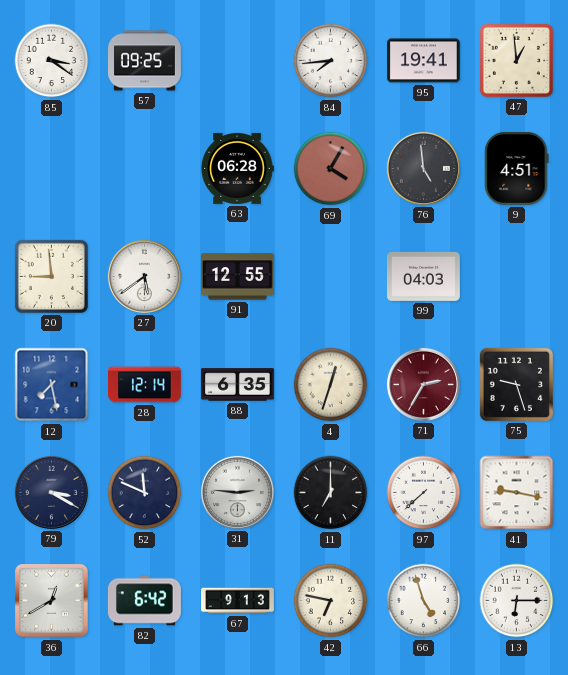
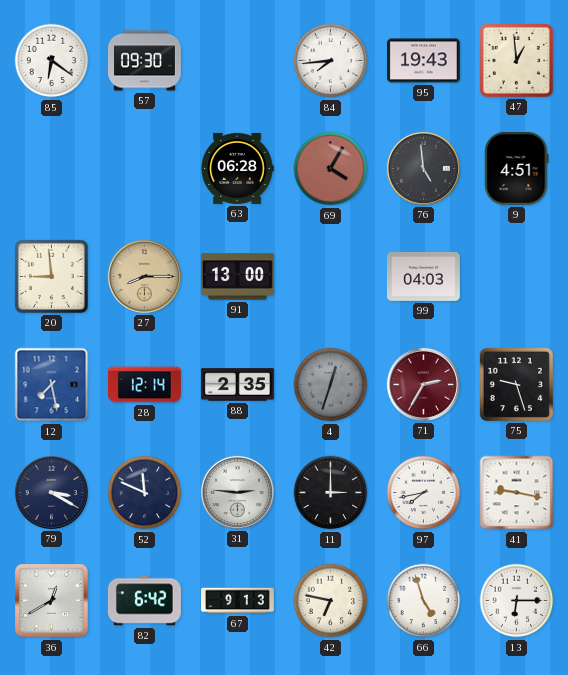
85: 3:21 -> 6:21 (52, 61)
57: 09:25 -> 09:30 (145, 61)
95: 19:41 -> 19:43 (424, 61)
27: 5:39 -> 8:15 (144, 276)
27 dial: white -> champagne (144, 276)
91: 12:55 -> 13:00 (238, 277)
88: 6:35 -> 2:35 (238, 385)
4 dial: cream -> grey (331, 385)
11: 7:00 -> 3:00 (331, 493)
97: 7:38 -> 7:43 (424, 493)
